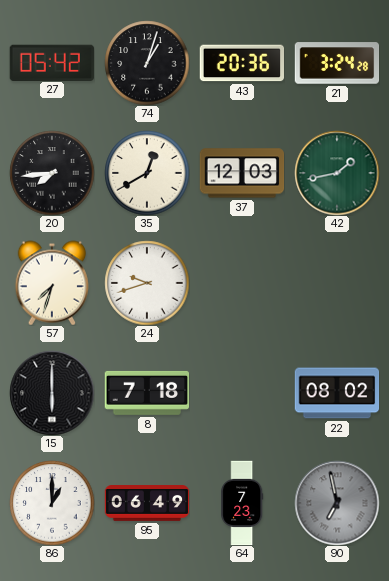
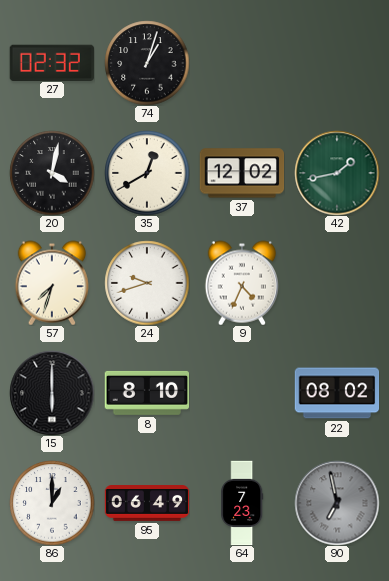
27: 05:42 -> 02:32 (52, 62)
43: 20:36 -> none (242, 63)
21: 3:24 -> none (337, 63)
20: 7:44 -> 4:02 (52, 173)
37: 12:03 -> 12:02 (242, 173)
9: none -> 4:34 (241, 283)
8: 7:18 -> 8:10 (147, 393)
